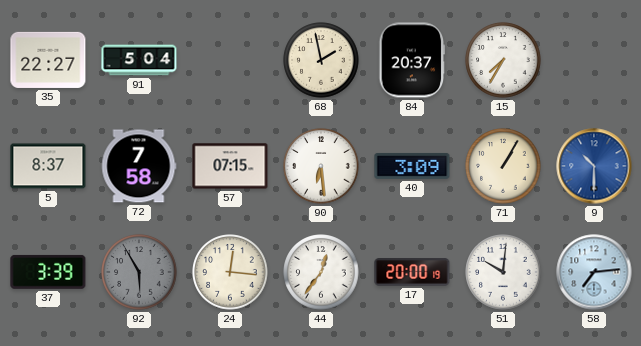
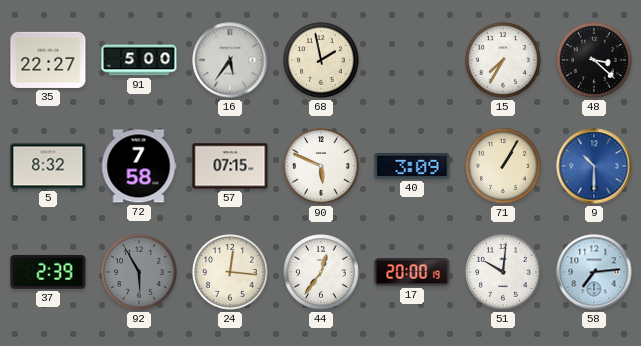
91: 5:04 -> 5:00 (139, 60)
16: none -> 5:36 (230, 60)
84: 20:37 -> none (412, 60)
48: none -> 3:22 (594, 60)
5: 8:37 -> 8:32 (48, 166)
90: 6:29 -> 5:49 (321, 166)
37: 3:39 -> 2:39 (48, 272)
